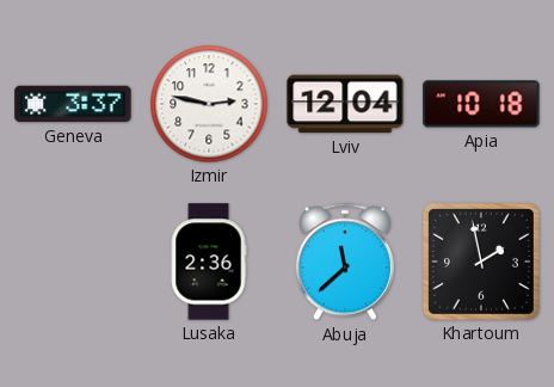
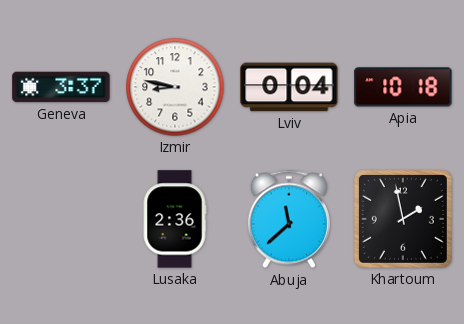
Izmir: 2:47 -> 8:47 (175, 87)
Lviv: 12:04 -> 0:04 (289, 87)
